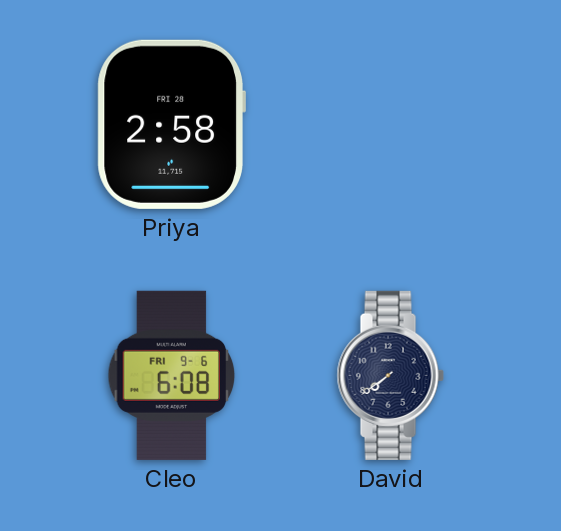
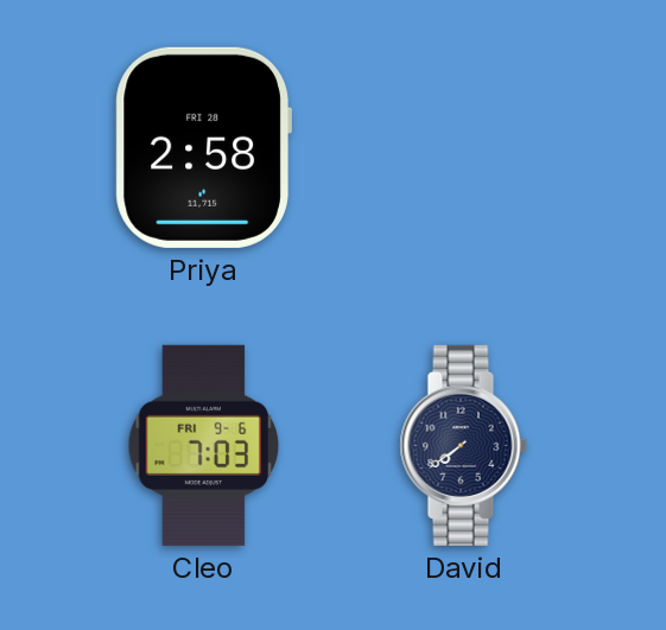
Cleo: 6:08 -> 7:03 (204, 445)
